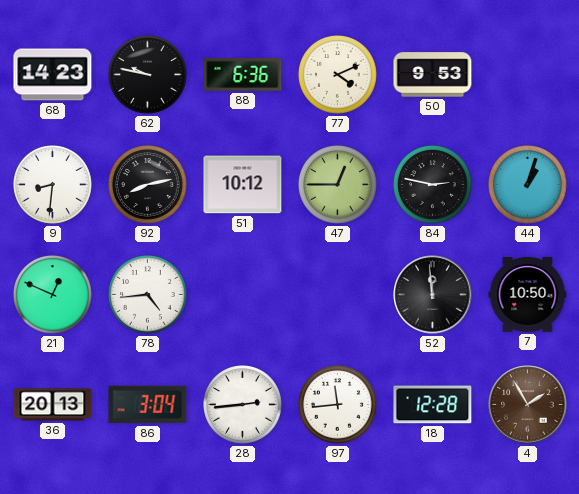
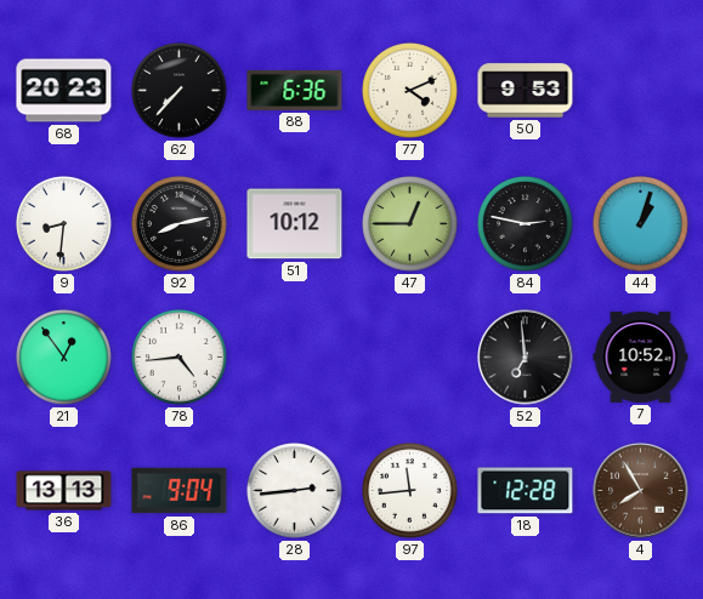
68: 14:23 -> 20:23 (64, 91)
62: 9:47 -> 7:37 (180, 91)
21: 12:49 -> 12:54 (64, 358)
52: 11:59 -> 6:59 (526, 358)
7: 10:50 -> 10:52 (641, 356)
36: 20:13 -> 13:13 (64, 491)
86: 3:04 -> 9:04 (180, 491)
4: 1:55 -> 7:55 (641, 491)
